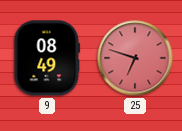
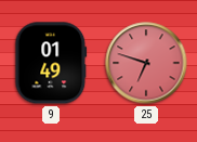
9: 08:49 -> 01:49 (51, 63)
